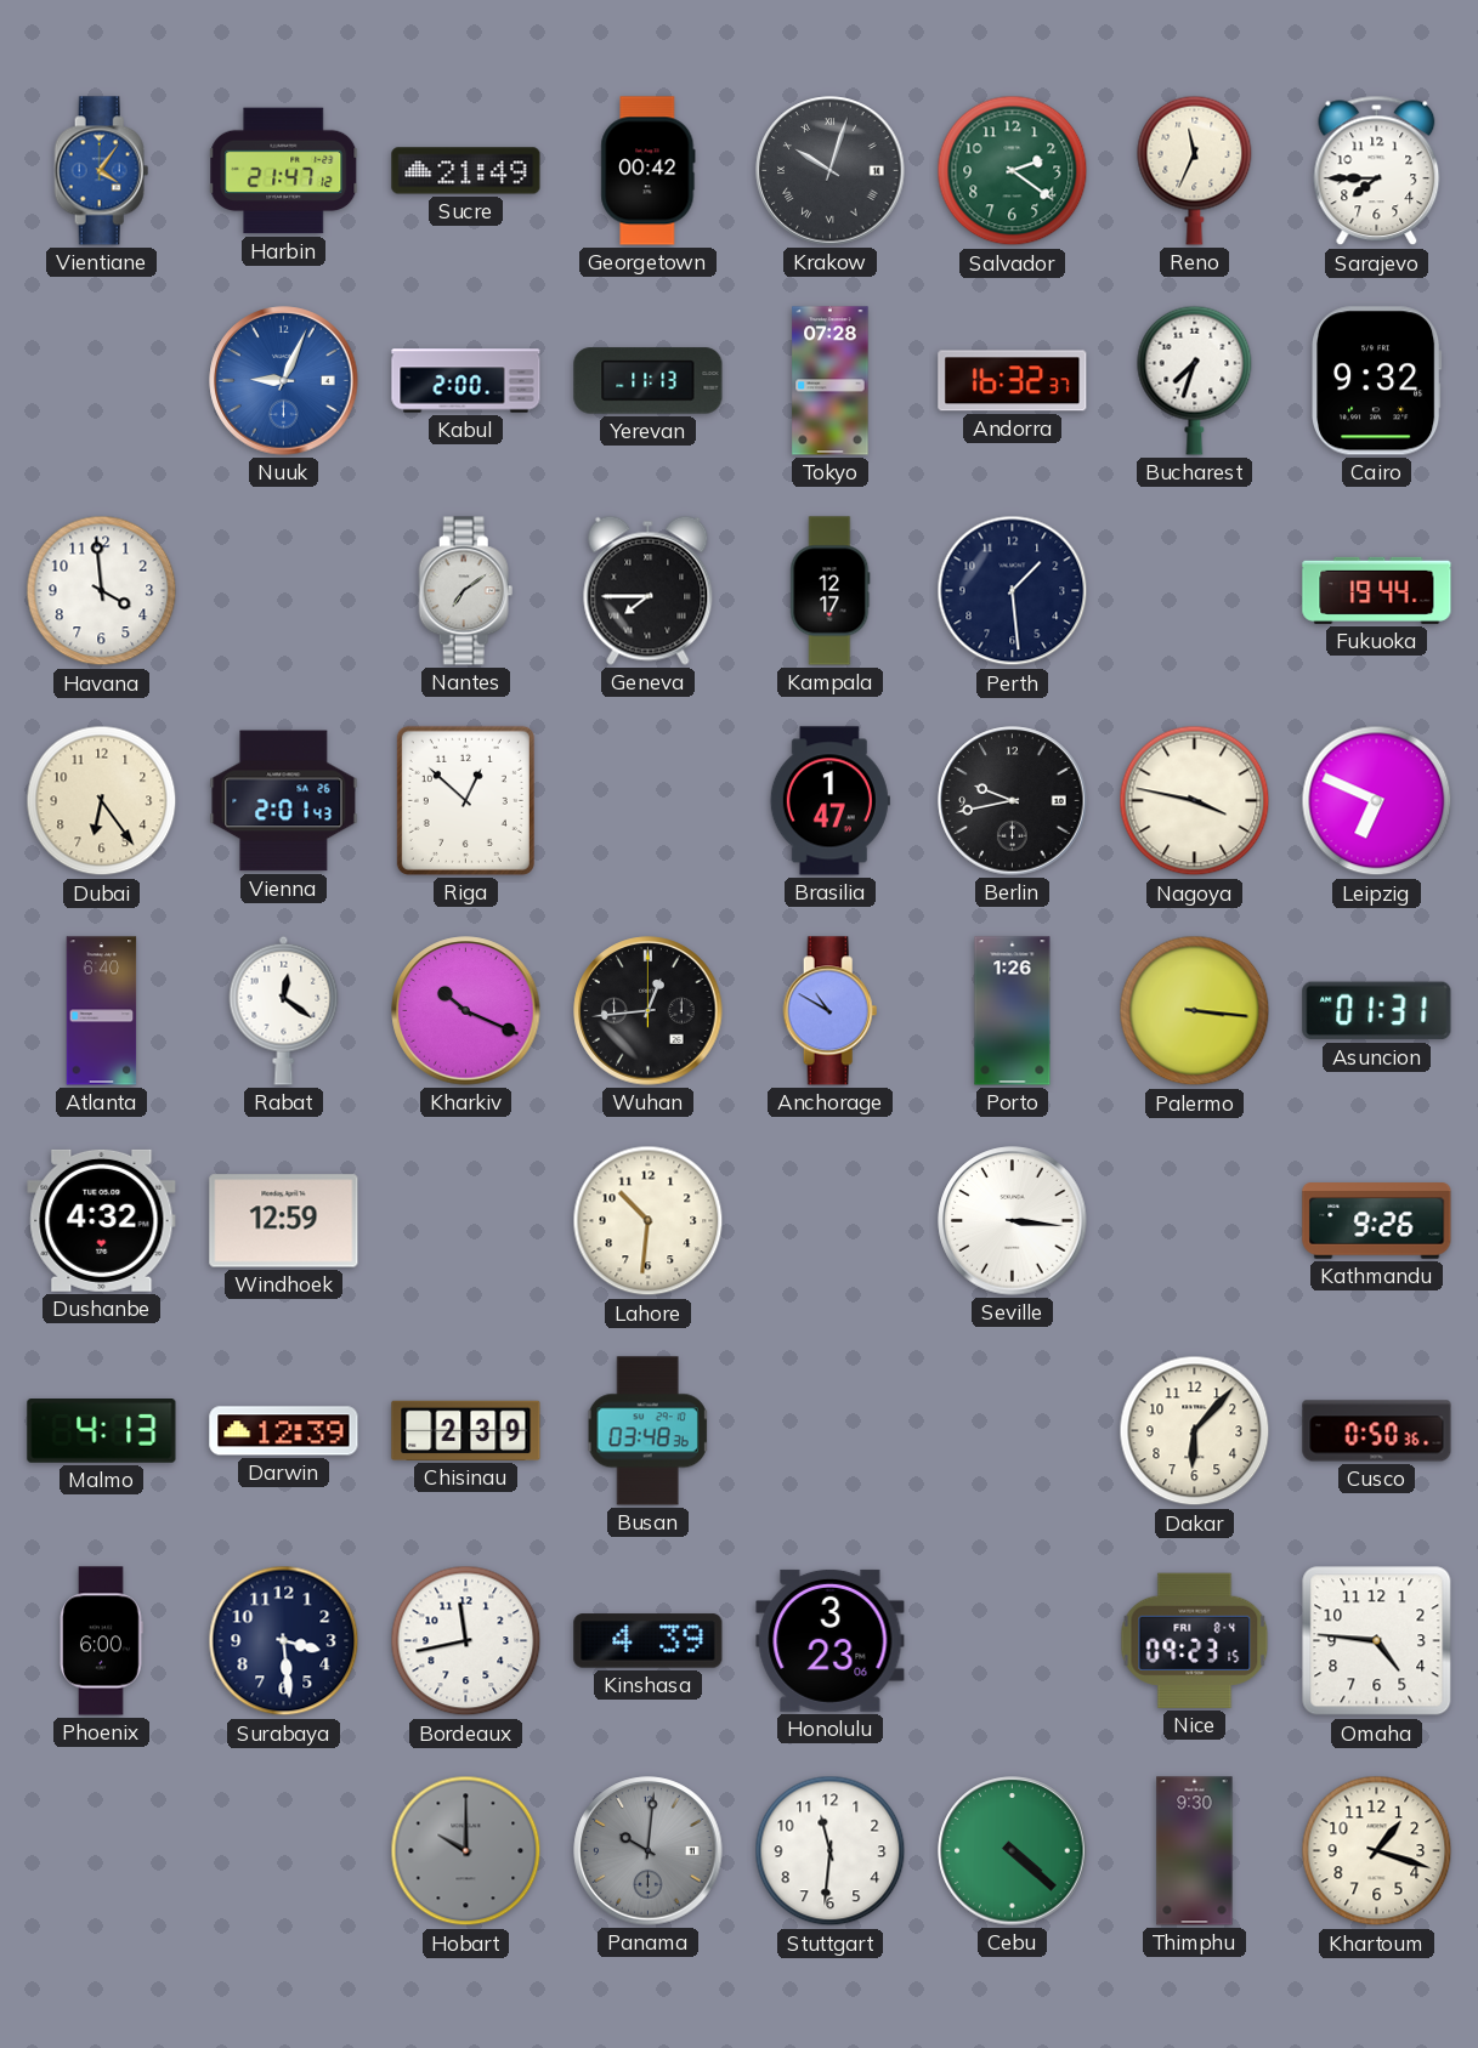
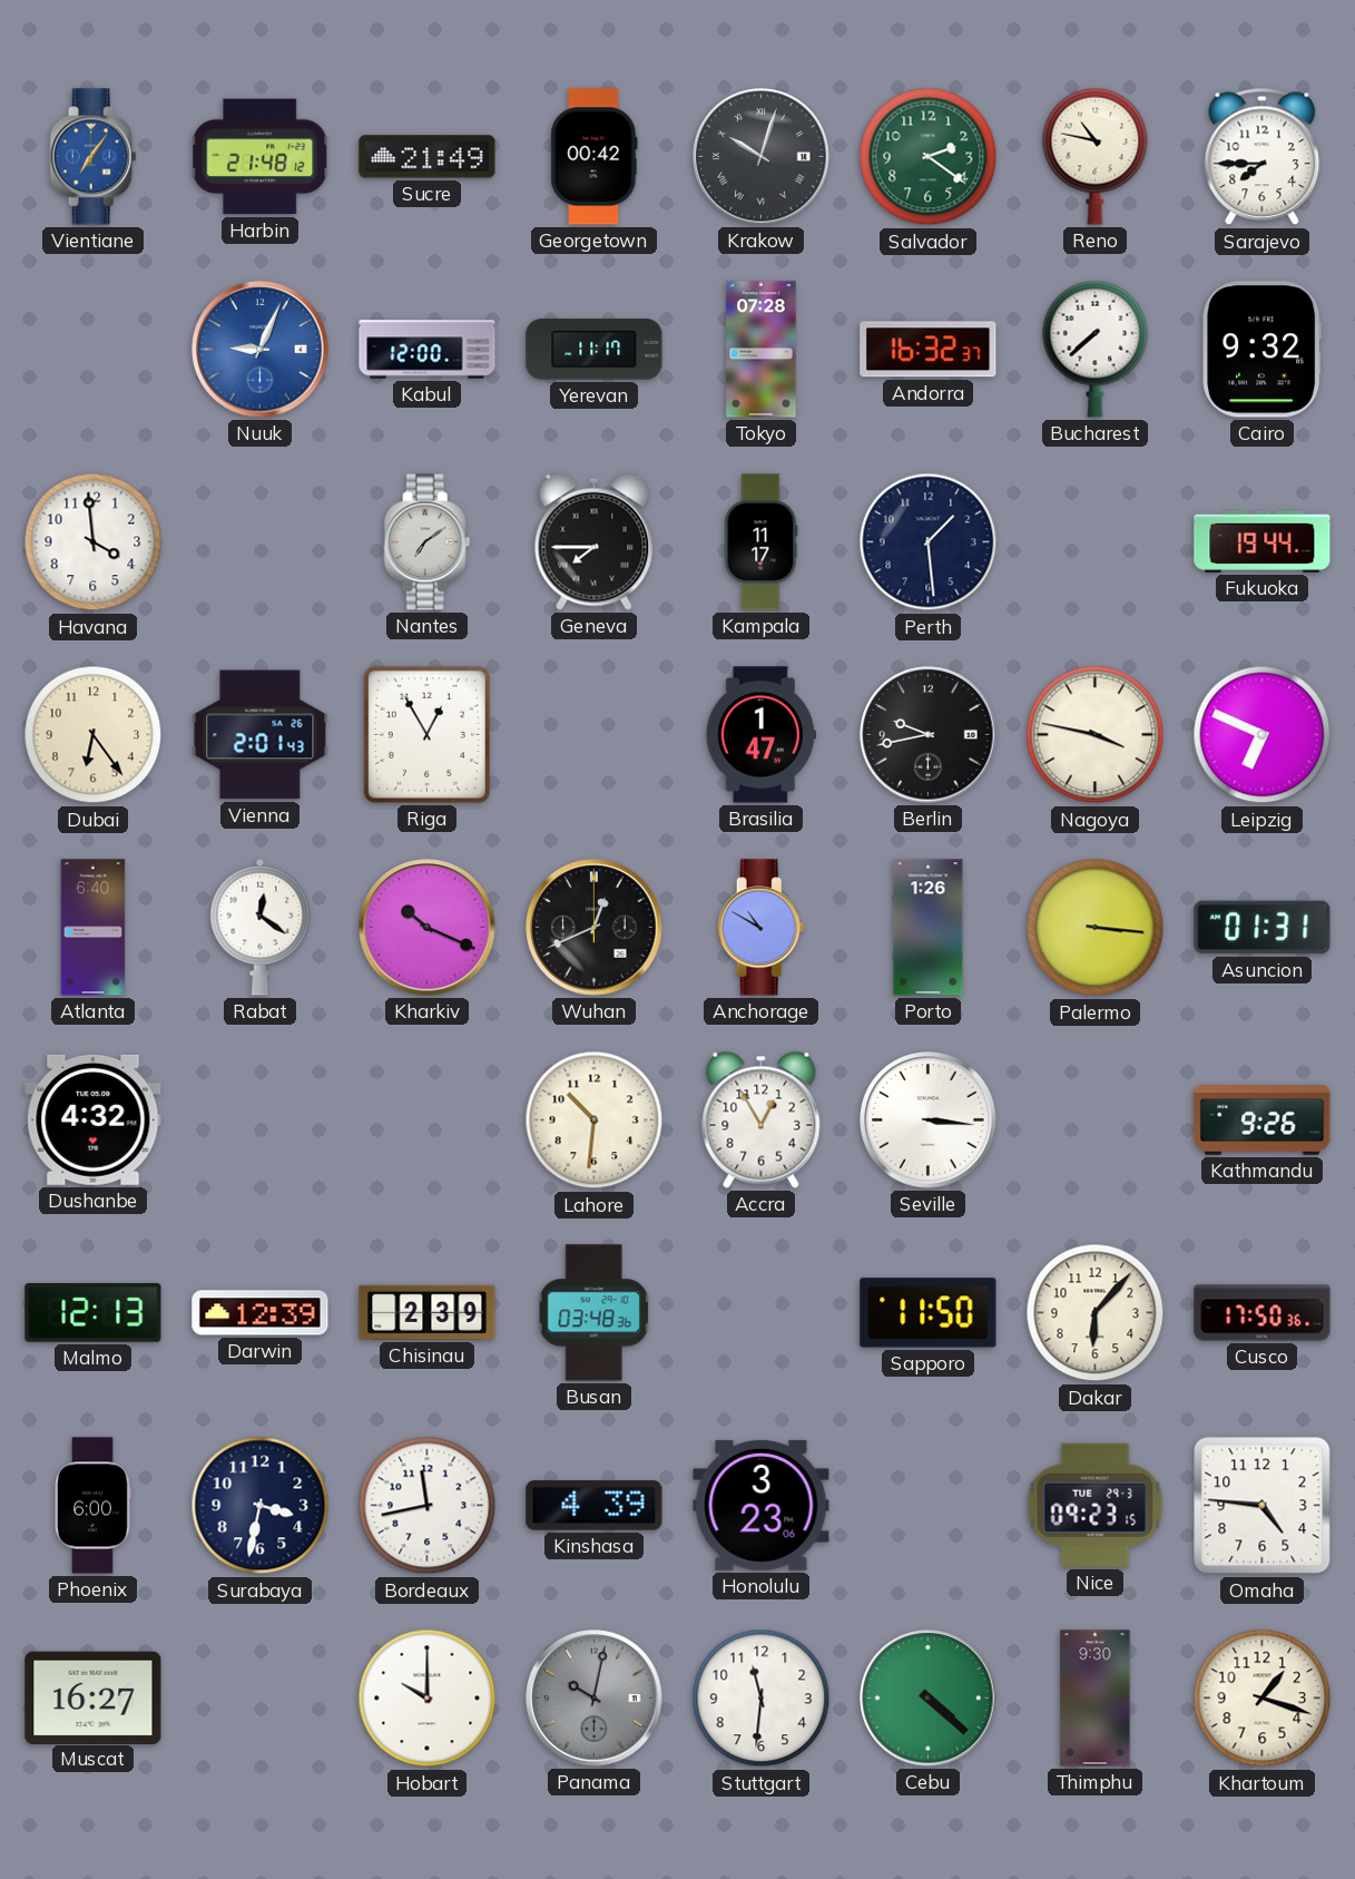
Vientiane: 4:06 -> 7:06 (94, 157)
Harbin: 21:47 -> 21:48 (261, 157)
Reno: 11:34 -> 10:47 (1096, 156)
Kabul: 2:00 -> 12:00 (428, 350)
Yerevan: 11:13 -> 11:17 (595, 350)
Bucharest: 7:33 -> 7:38 (1096, 349)
Kampala: 12:17 -> 11:17 (762, 542)
Riga: 12:52 -> 12:55 (426, 734)
Wuhan: 12:44 -> 12:41 (595, 928)
Windhoek: 12:59 -> none (284, 1221)
Accra: none -> 12:55 (762, 1119)
Malmo: 4:13 -> 12:13 (94, 1313)
Sapporo: none -> 11:50 (929, 1313)
Cusco: 0:50 -> 17:50 (1263, 1313)
Surabaya: 3:29 -> 3:32 (261, 1506)
Nice date: FRI 8-4 -> TUE 29-3 (1096, 1505)
Muscat: none -> 16:27 (94, 1697)
Hobart dial: grey -> white (428, 1699)
Panama: 10:01 -> 10:02 (595, 1699)
